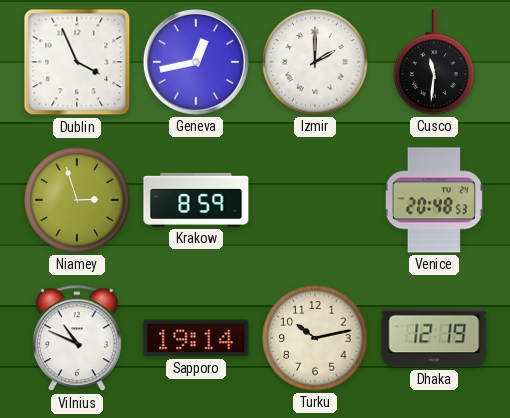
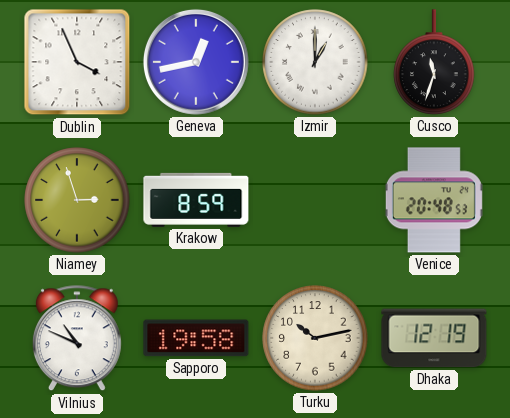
Izmir: 2:00 -> 1:00 (315, 62)
Cusco: 11:31 -> 11:33 (434, 62)
Sapporo: 19:14 -> 19:58 (196, 338)
